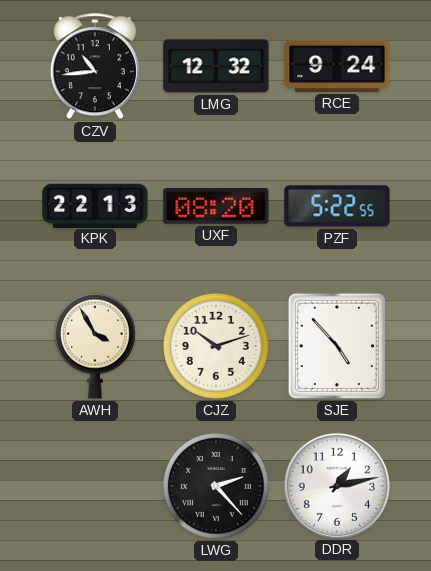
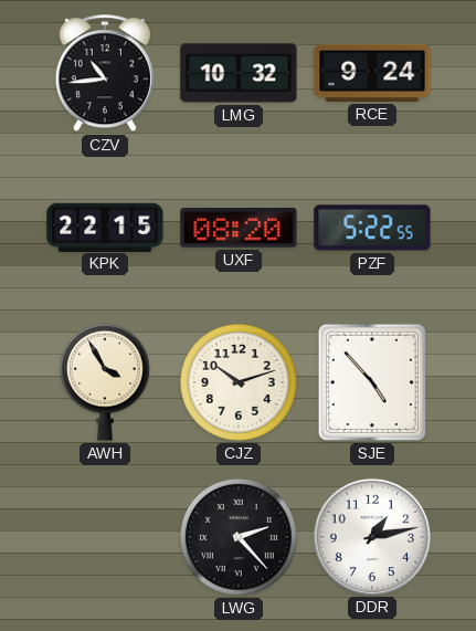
LMG: 12:32 -> 10:32 (239, 73)
KPK: 22:13 -> 22:15 (105, 227)
